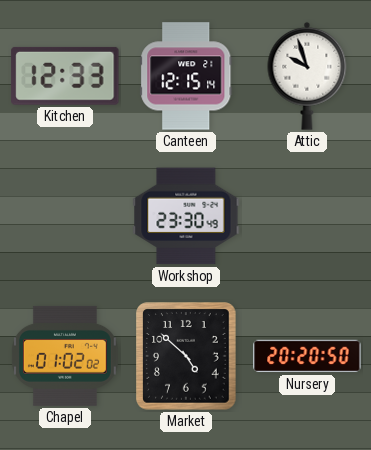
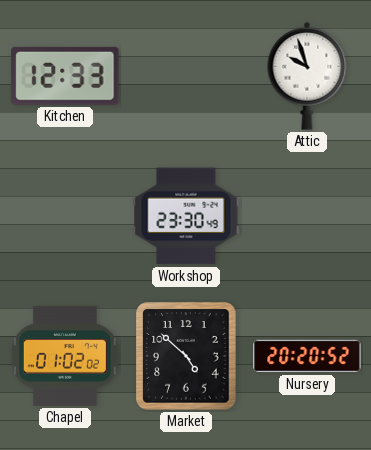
Canteen: 12:15 -> none (186, 76)
Nursery: 20:20:50 -> 20:20:52 (307, 356)
